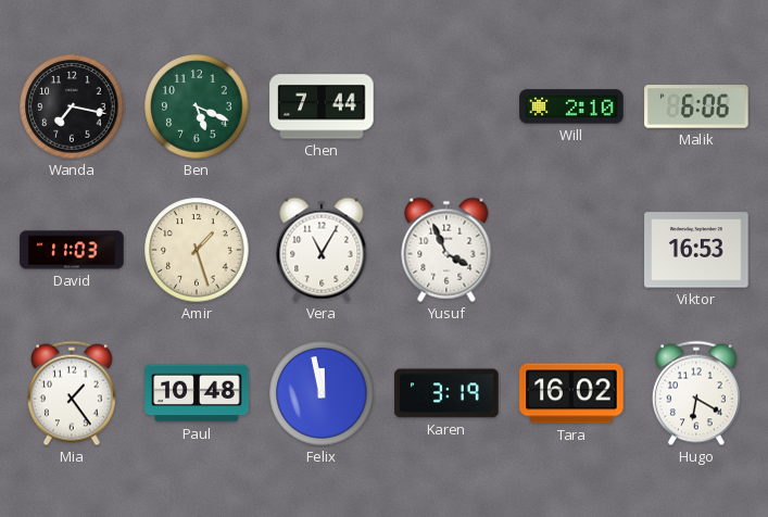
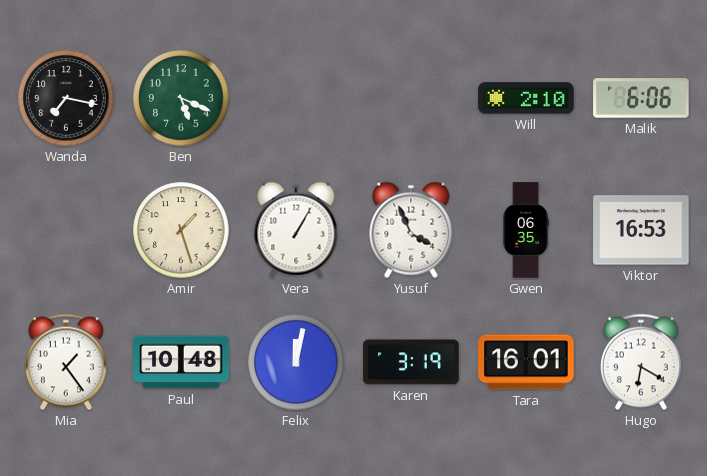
Chen: 7:44 -> none (322, 106)
David: 11:03 -> none (72, 250)
Vera: 11:05 -> 1:05 (296, 230)
Gwen: none -> 06:35 (525, 230)
Felix: 11:58 -> 12:02 (296, 362)
Tara: 16:02 -> 16:01 (526, 362)
